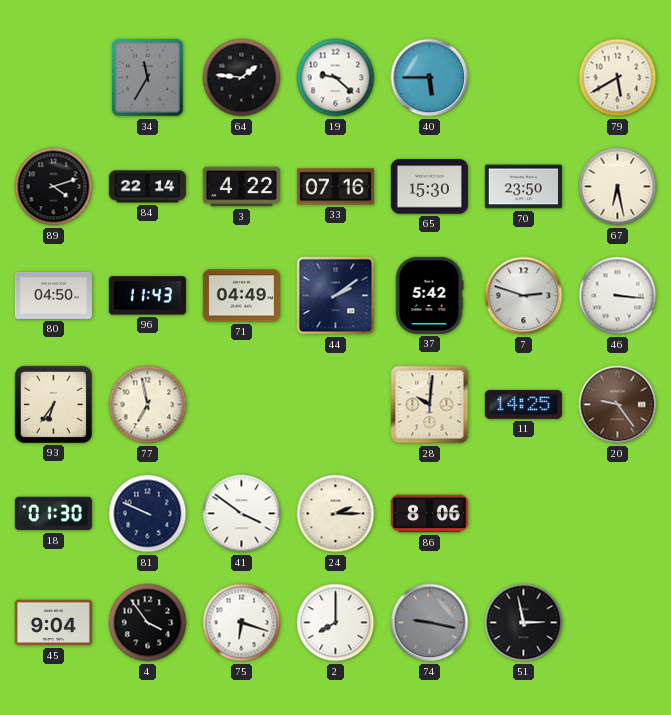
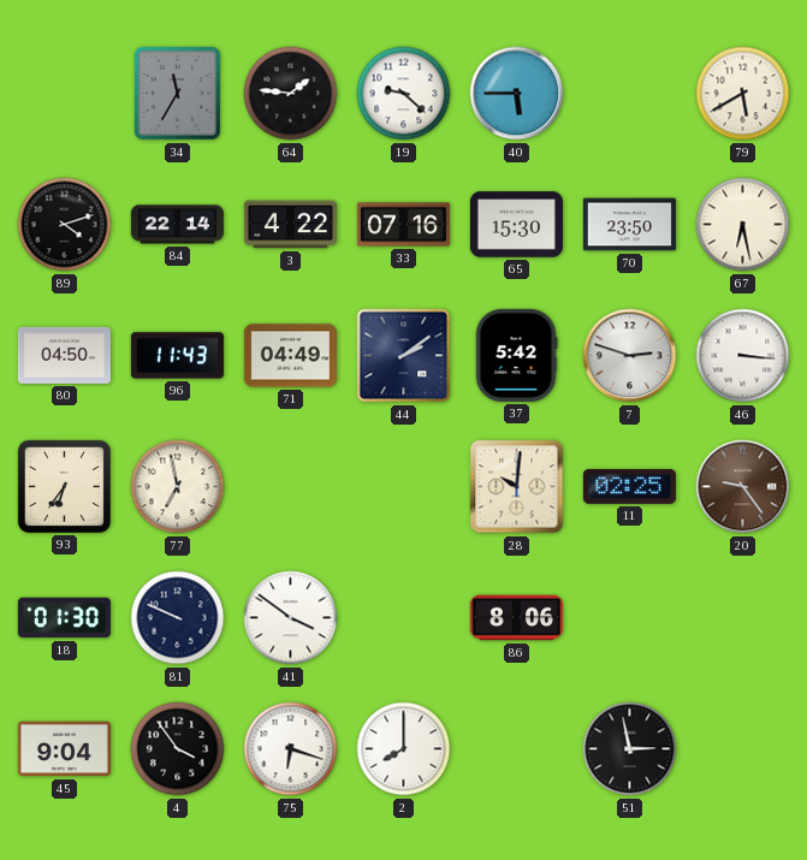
11: 14:25 -> 02:25 (629, 486)
24: 2:15 -> none (336, 514)
74: 9:17 -> none (430, 623)
